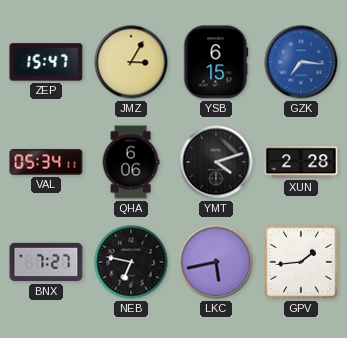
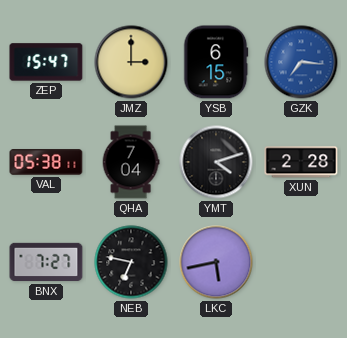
JMZ: 3:05 -> 3:00 (131, 62)
VAL: 05:34 -> 05:38 (46, 162)
QHA: 6:06 -> 7:04 (131, 162)
GPV: 1:44 -> none (301, 262)
